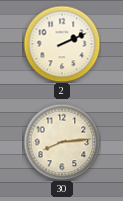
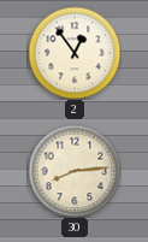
2: 2:11 -> 12:54 (75, 53)
